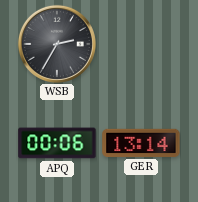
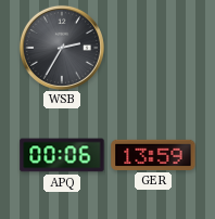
GER: 13:14 -> 13:59 (153, 155)
